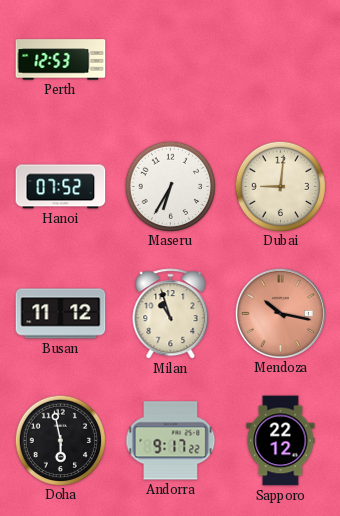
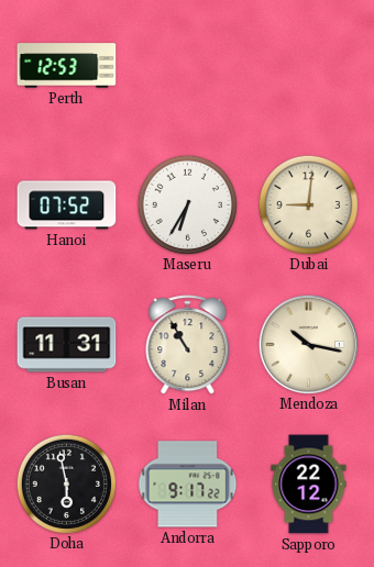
Busan: 11:12 -> 11:31 (67, 345)
Milan: 10:57 -> 10:55 (188, 345)
Mendoza dial: salmon -> cream (308, 344)
